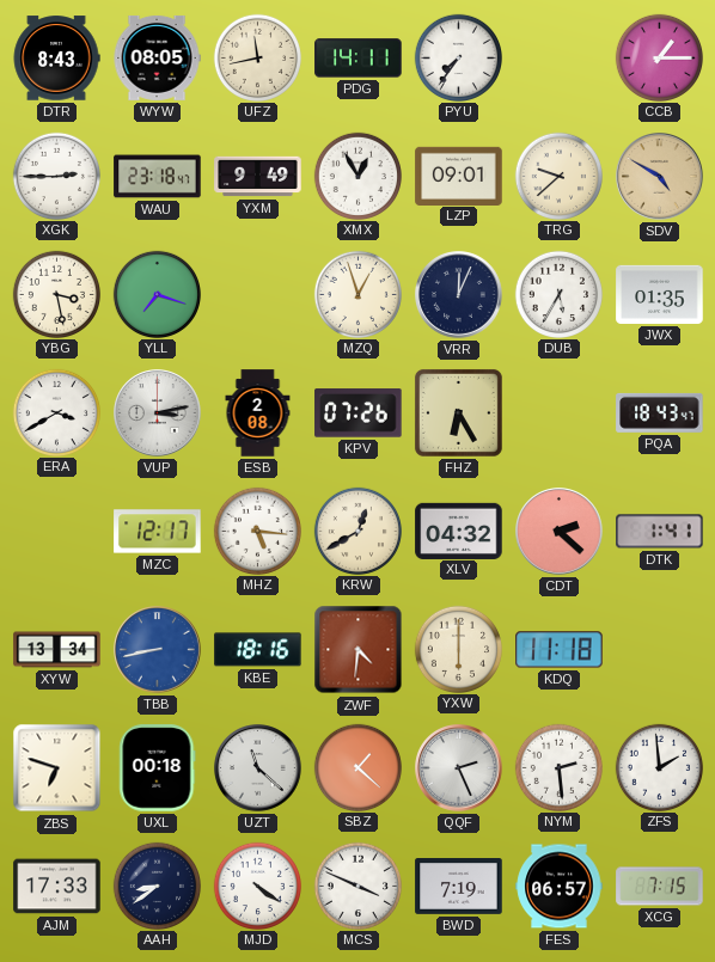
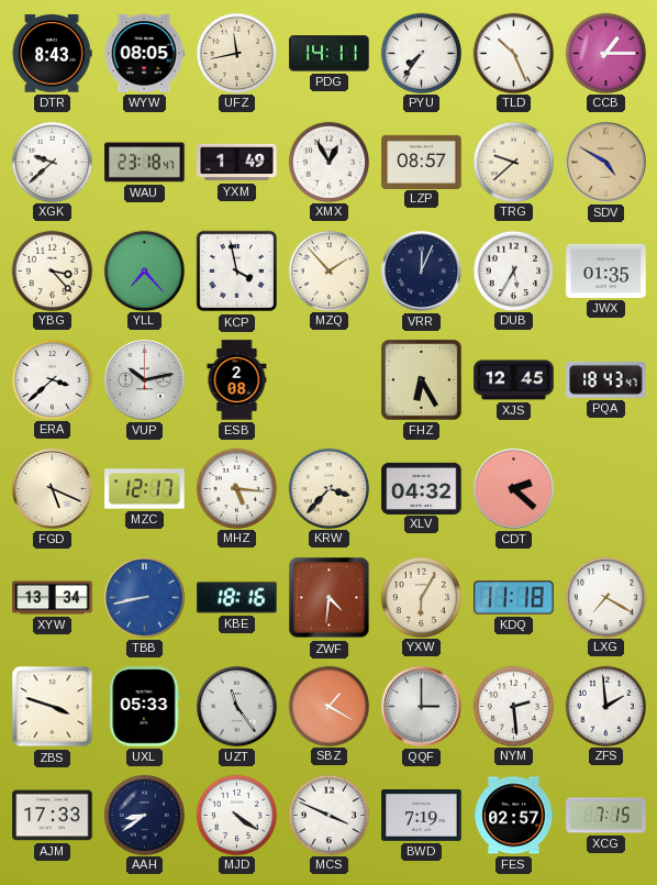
TLD: none -> 10:26 (513, 53)
XGK: 2:45 -> 9:38 (52, 162)
YXM: 9:49 -> 1:49 (237, 163)
LZP: 09:01 -> 08:57 (422, 162)
YBG: 3:28 -> 3:23 (52, 270)
YLL: 7:18 -> 7:23 (144, 270)
KCP: none -> 3:58 (237, 272)
MZQ: 12:57 -> 1:53 (328, 270)
ERA: 3:40 -> 3:38 (52, 379)
VUP: 3:13 -> 10:13 (145, 380)
KPV: 07:26 -> none (359, 413)
XJS: none -> 12:45 (514, 380)
FGD: none -> 5:19 (53, 489)
KRW: 12:40 -> 3:37 (328, 488)
DTK: 1:41 -> none (660, 532)
YXW: 6:00 -> 6:05 (421, 597)
LXG: none -> 7:20 (605, 597)
ZBS: 6:48 -> 3:48 (53, 707)
UXL: 00:18 -> 05:33 (145, 707)
UZT: 11:22 -> 11:24 (237, 707)
SBZ: 1:22 -> 1:20 (328, 706)
QQF: 2:26 -> 3:00 (422, 707)
FES: 06:57 -> 02:57 (514, 816)
